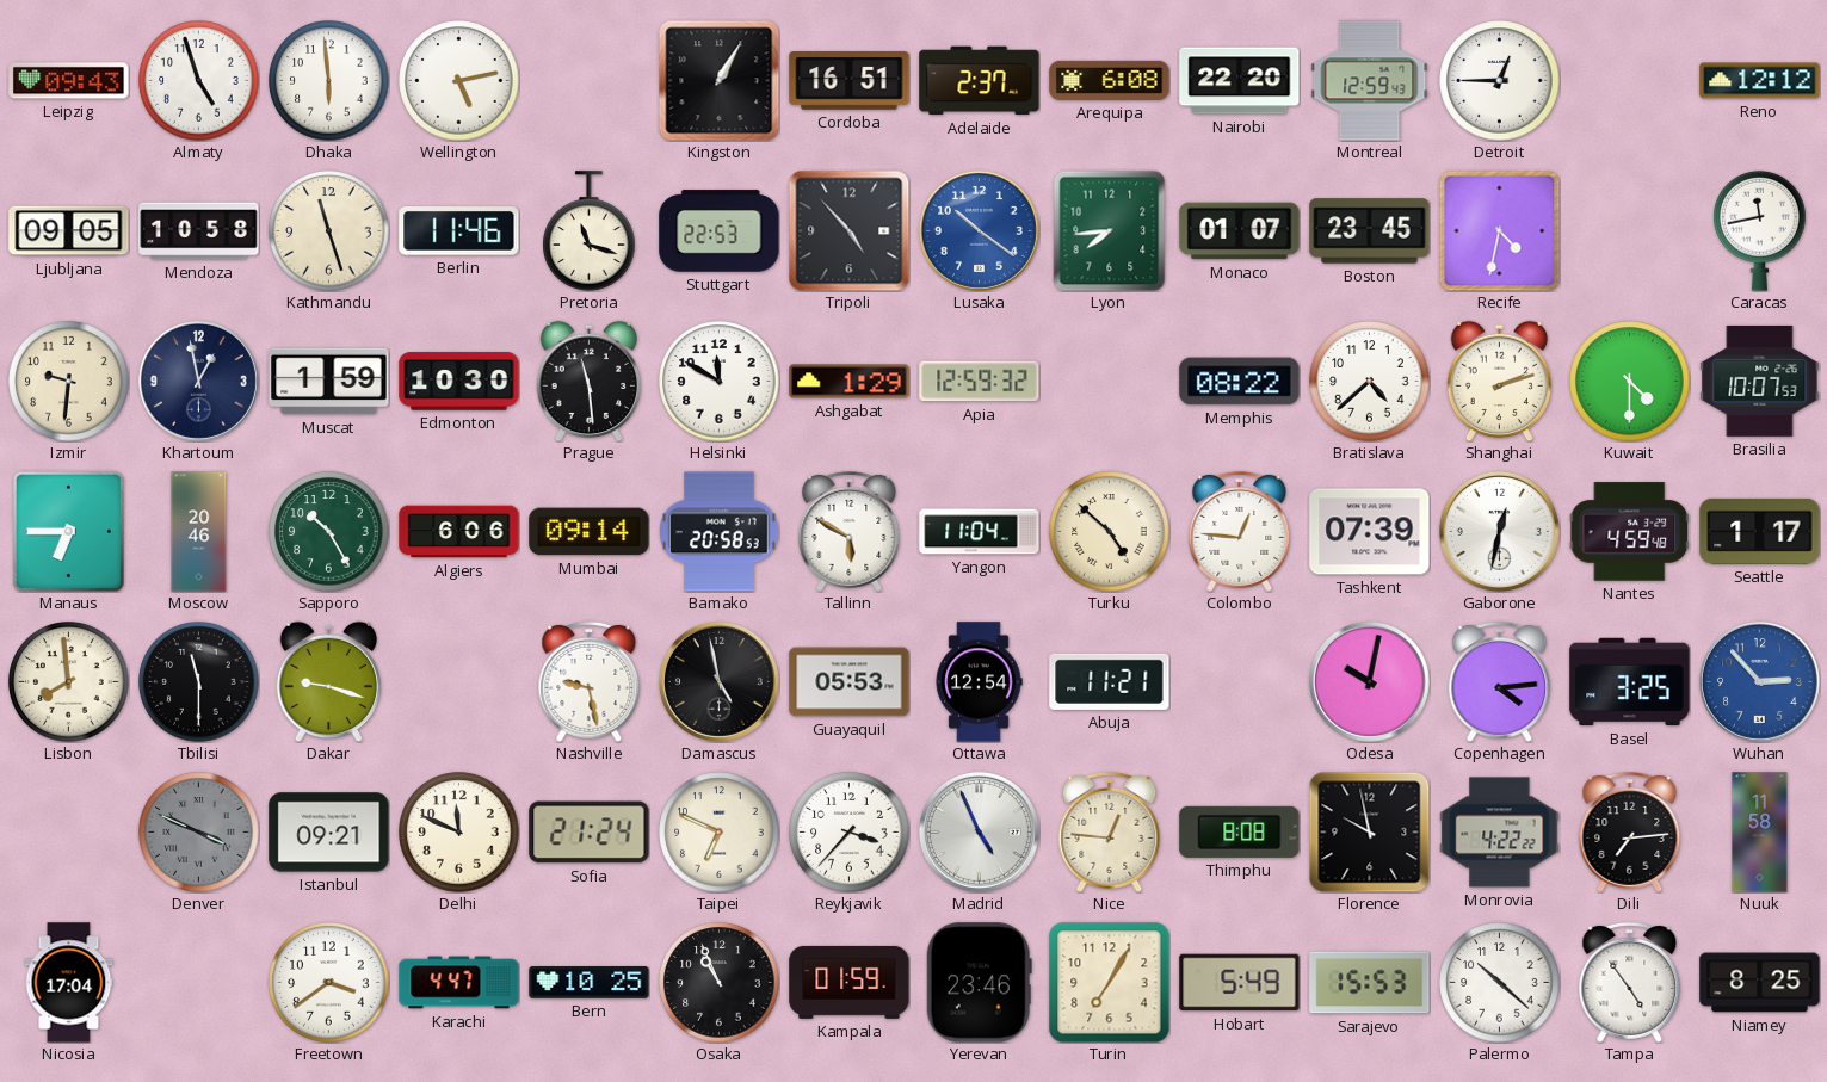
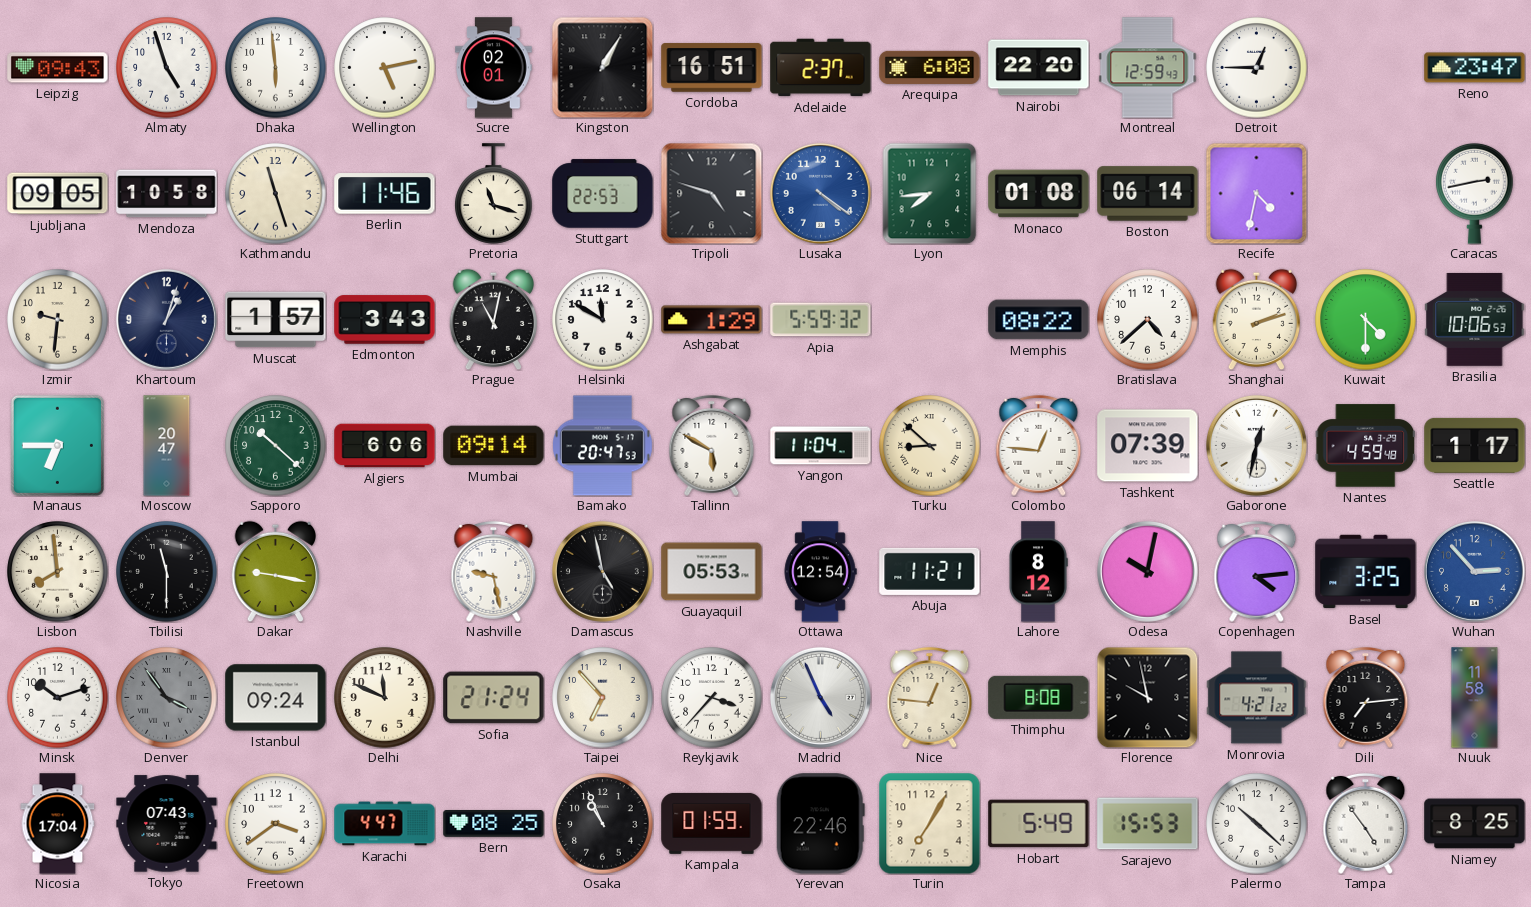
Sucre: none -> 02:01 (494, 68)
Reno: 12:12 -> 23:47 (1475, 68)
Tripoli: 4:53 -> 4:48 (711, 193)
Lusaka: 10:21 -> 4:21 (820, 193)
Monaco: 01:07 -> 01:08 (1039, 194)
Boston: 23:45 -> 06:14 (1148, 194)
Caracas: 11:43 -> 2:43 (1475, 193)
Khartoum: 12:58 -> 1:03 (166, 319)
Muscat: 1:59 -> 1:57 (276, 320)
Edmonton: 10:30 -> 3:43 (385, 320)
Prague: 11:29 -> 11:02 (493, 319)
Apia: 12:59 -> 5:59 (821, 320)
Brasilia: 10:07 -> 10:06 (1475, 319)
Moscow: 20:46 -> 20:47 (167, 446)
Sapporo: 10:25 -> 10:22 (276, 446)
Bamako: 20:58 -> 20:47 (603, 446)
Turku: 4:52 -> 8:52 (930, 446)
Dakar: 9:18 -> 9:17 (275, 571)
Lahore: none -> 8:12 (1038, 572)
Minsk: none -> 10:12 (58, 698)
Denver: 3:49 -> 3:54 (167, 698)
Istanbul: 09:21 -> 09:24 (276, 698)
Taipei: 6:49 -> 6:53 (603, 698)
Monrovia: 4:22 -> 4:21 (1257, 698)
Tokyo: none -> 07:43 (167, 824)
Bern: 10:25 -> 08:25 (494, 824)
Yerevan: 23:46 -> 22:46 (820, 824)
